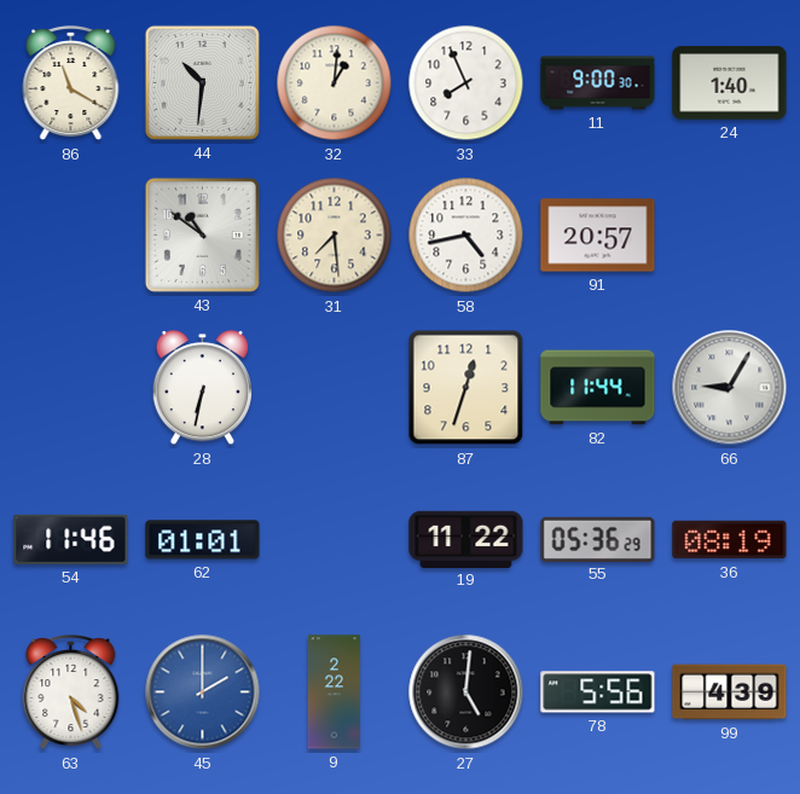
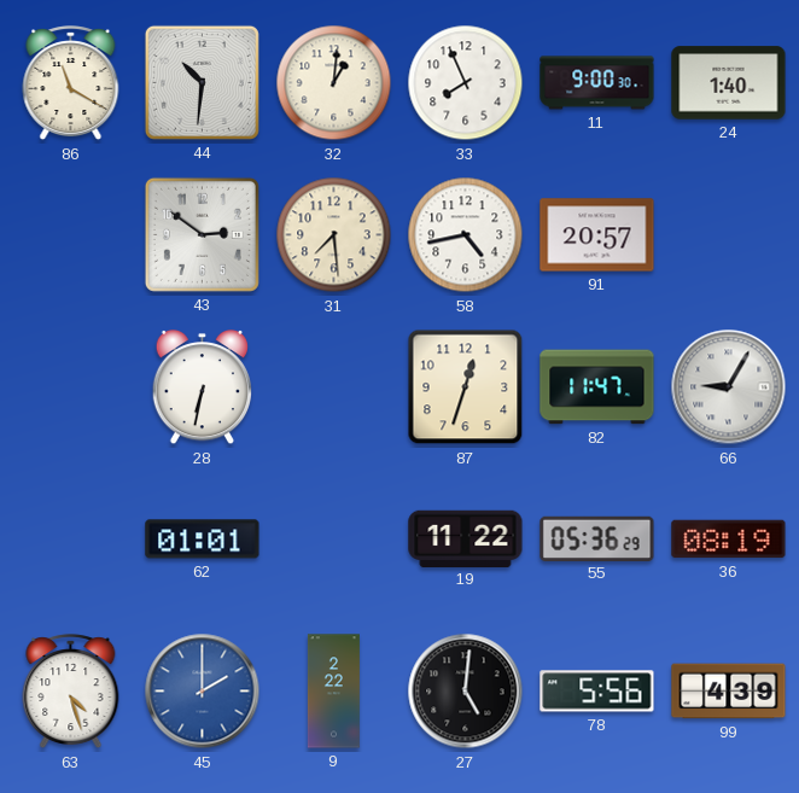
43: 10:51 -> 2:51 (202, 234)
82: 11:44 -> 11:47 (597, 387)
54: 11:46 -> none (71, 539)
